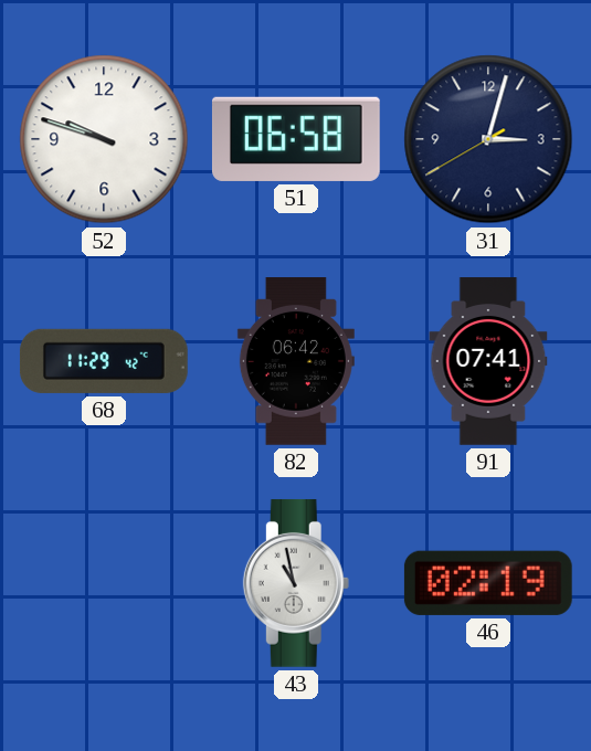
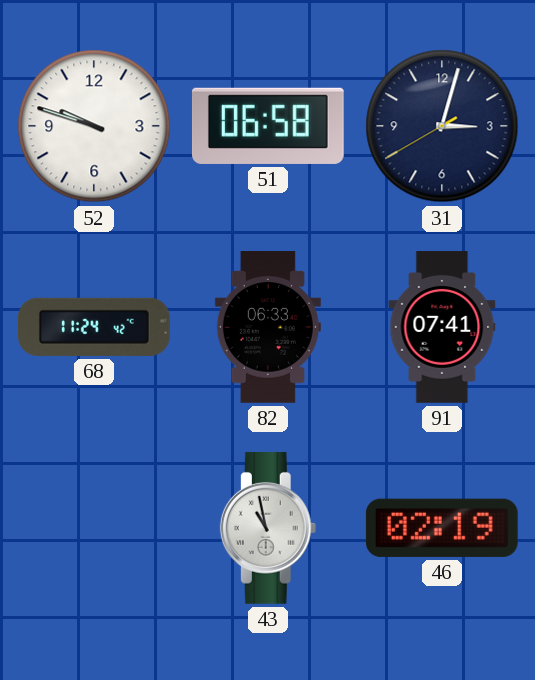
68: 11:29 -> 11:24 (94, 327)
82: 06:42 -> 06:33 (268, 328)
